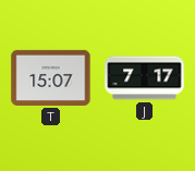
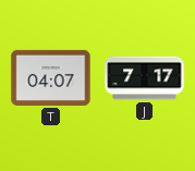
T: 15:07 -> 04:07 (51, 77)
